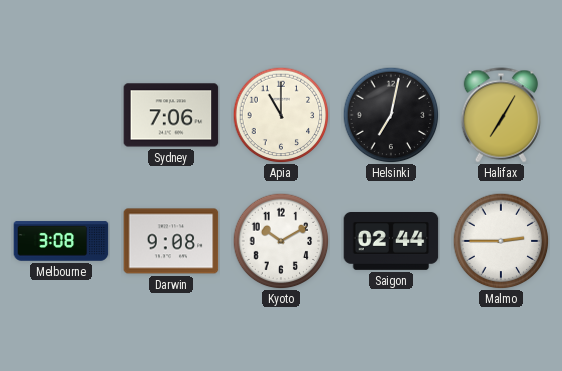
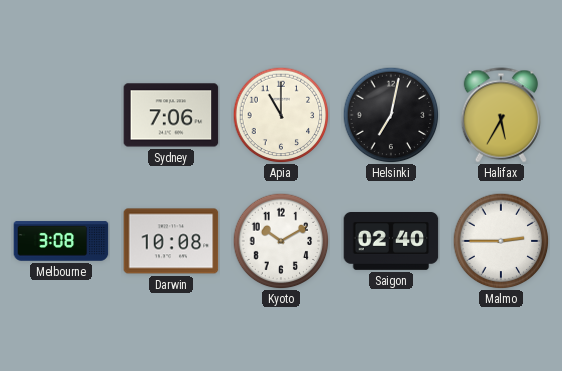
Halifax: 7:05 -> 5:35 (500, 115)
Darwin: 9:08 -> 10:08 (171, 241)
Saigon: 02:44 -> 02:40 (391, 242)
